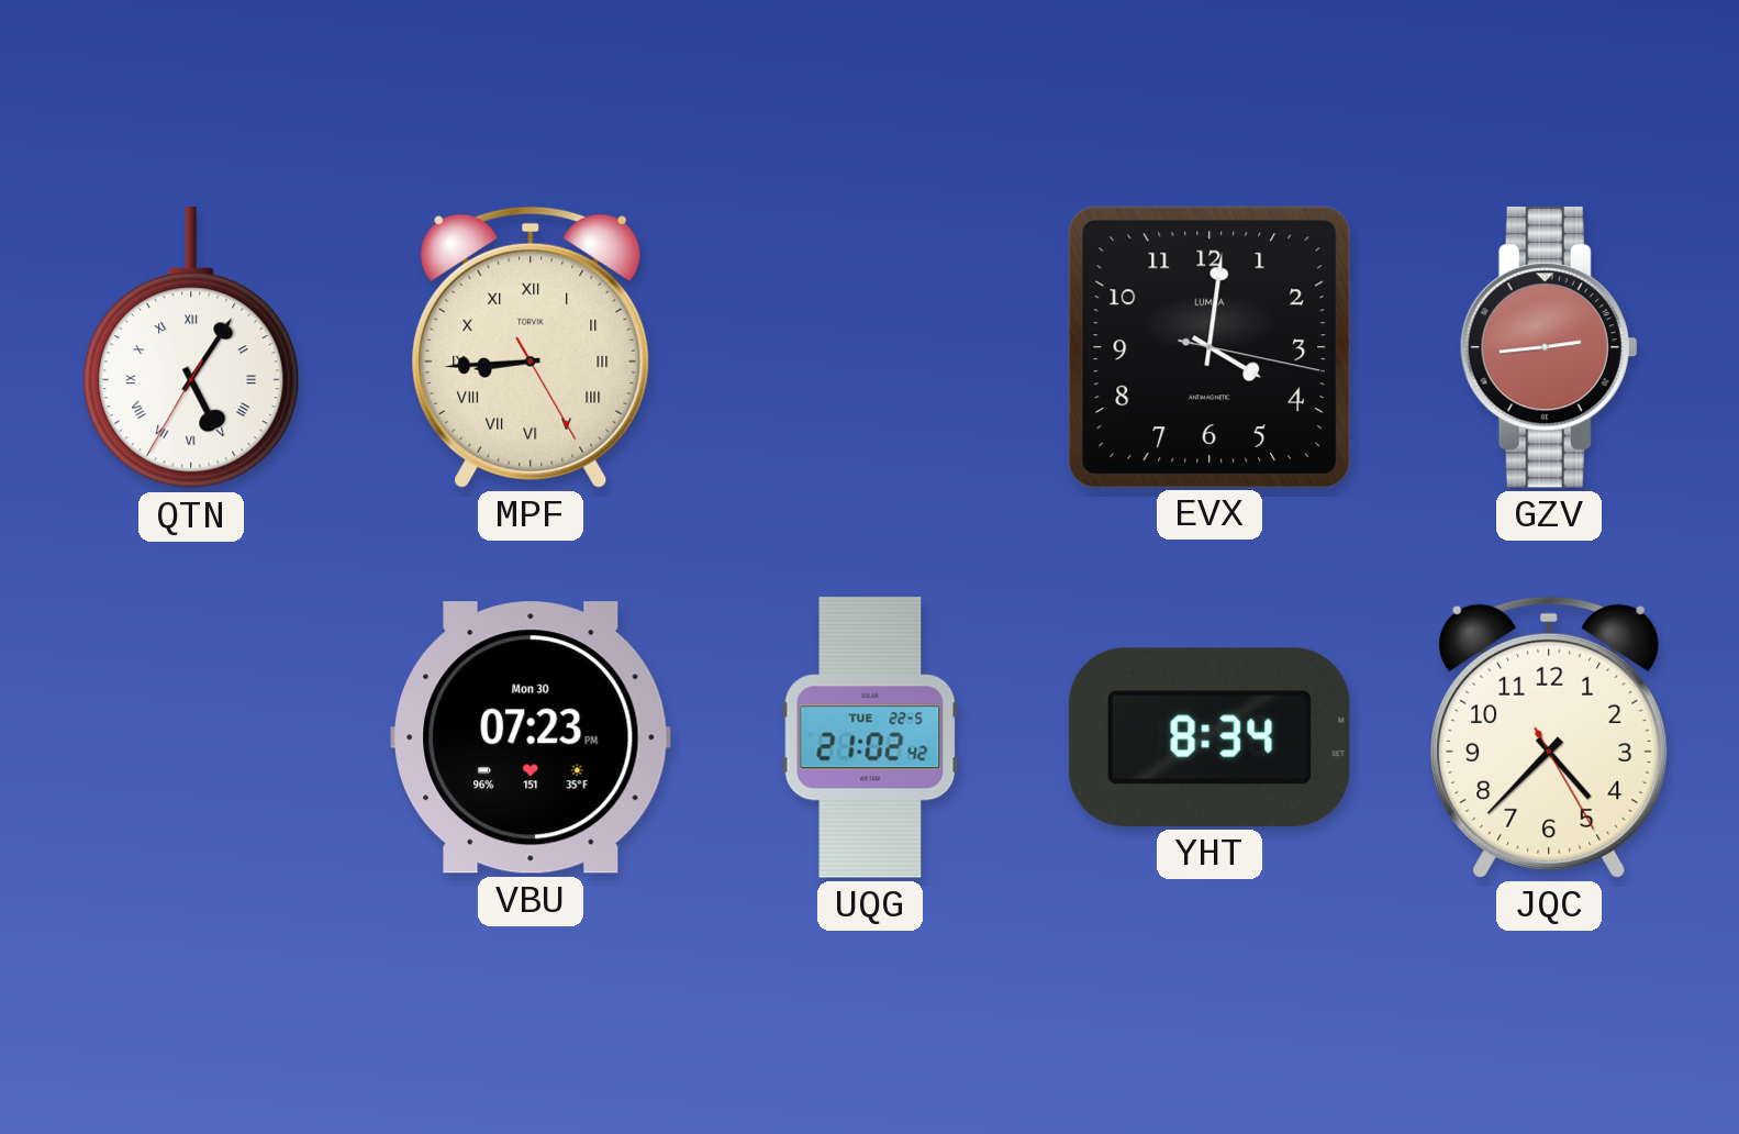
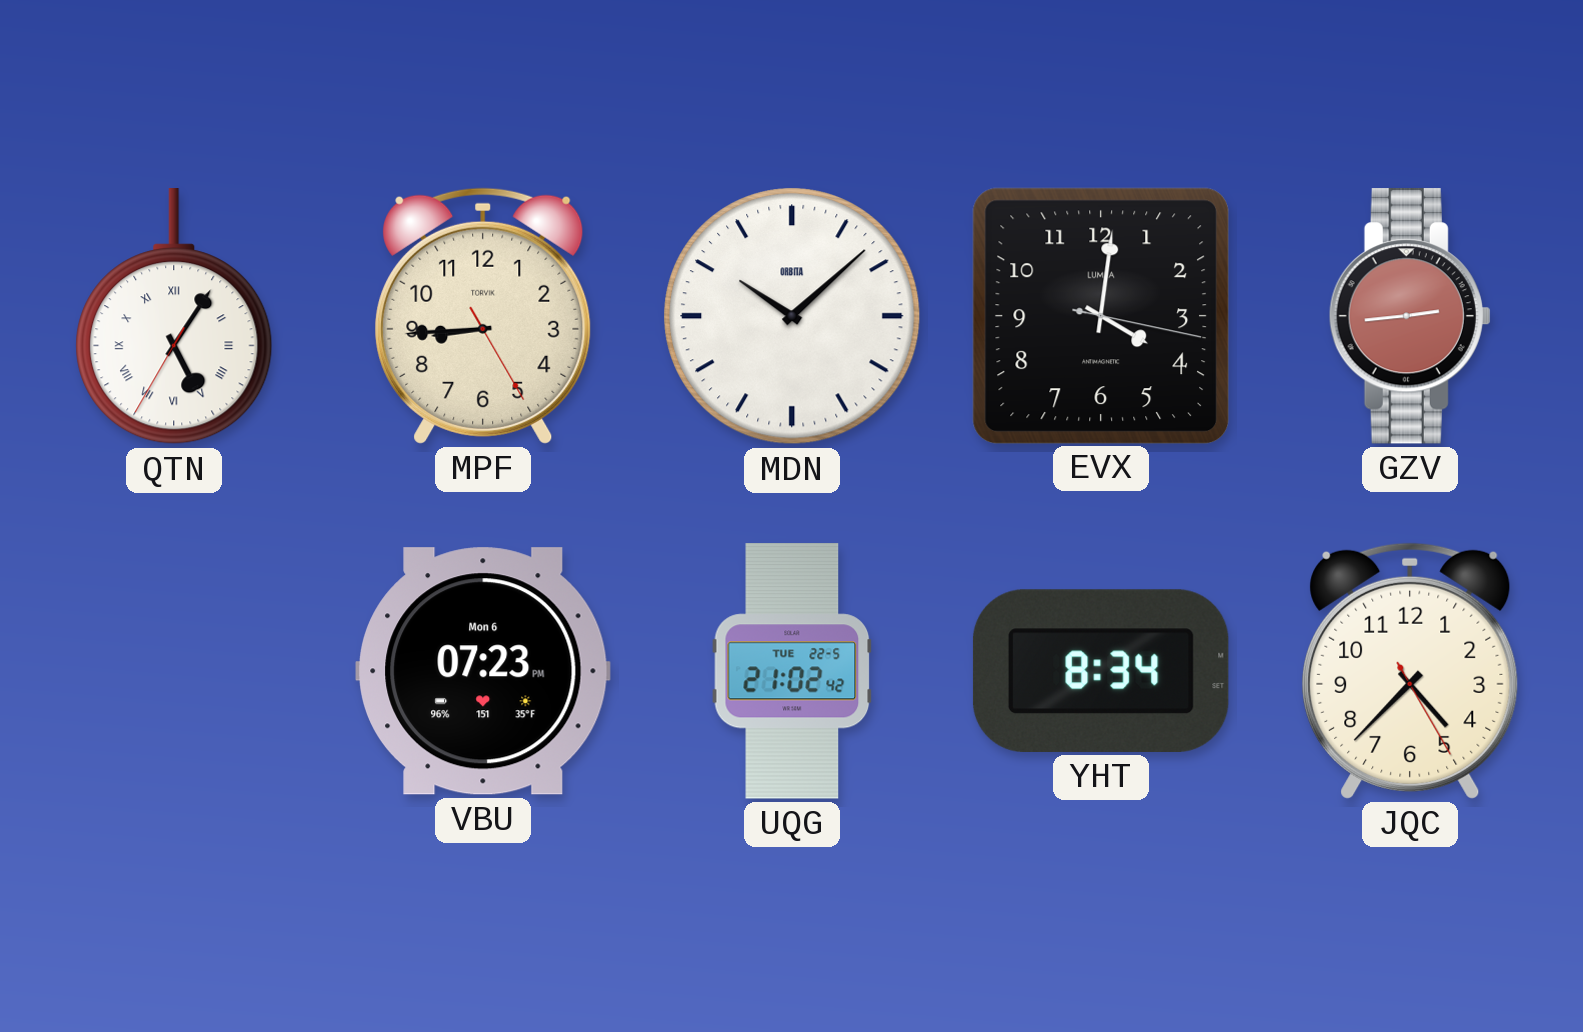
MPF numerals: Roman -> Arabic (483, 316)
MDN: none -> 10:08 (792, 316)
VBU date: Mon 30 -> Mon 6 (483, 671)
